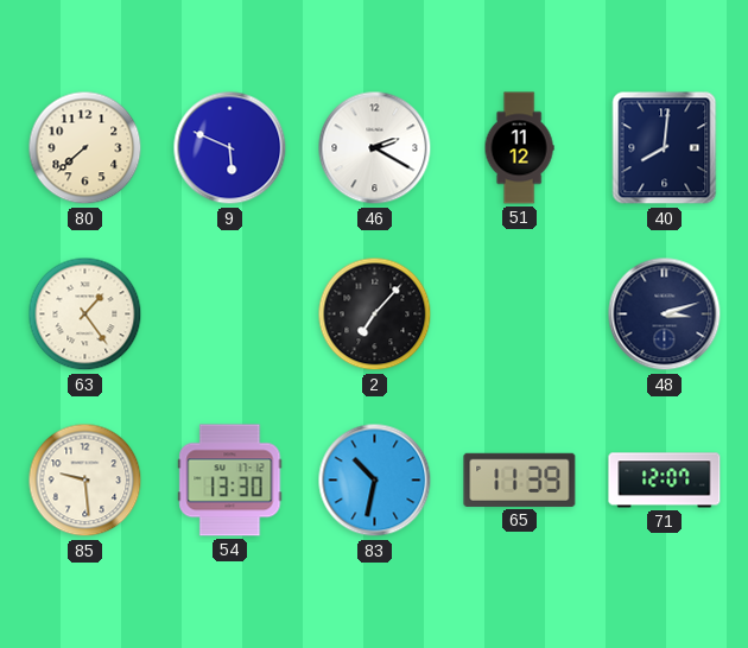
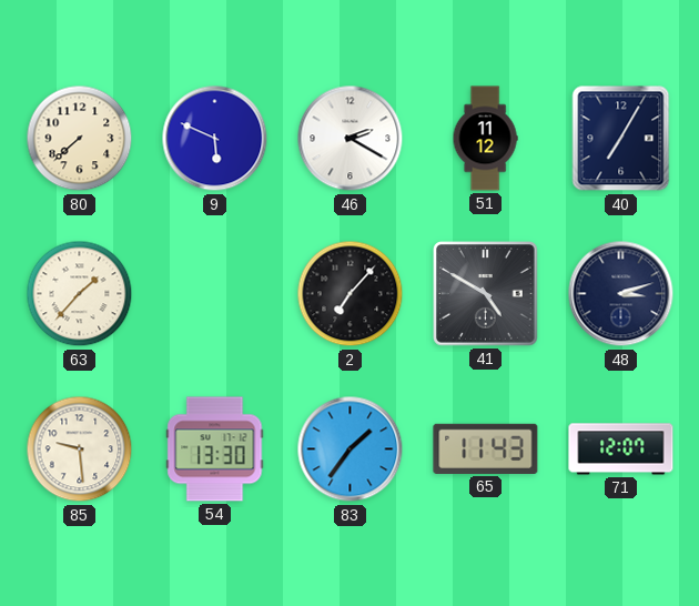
40: 8:01 -> 7:05 (621, 139)
63: 1:24 -> 1:37 (80, 294)
41: none -> 4:50 (486, 294)
83: 10:32 -> 1:36 (351, 450)
65: 11:39 -> 11:43 (486, 448)
